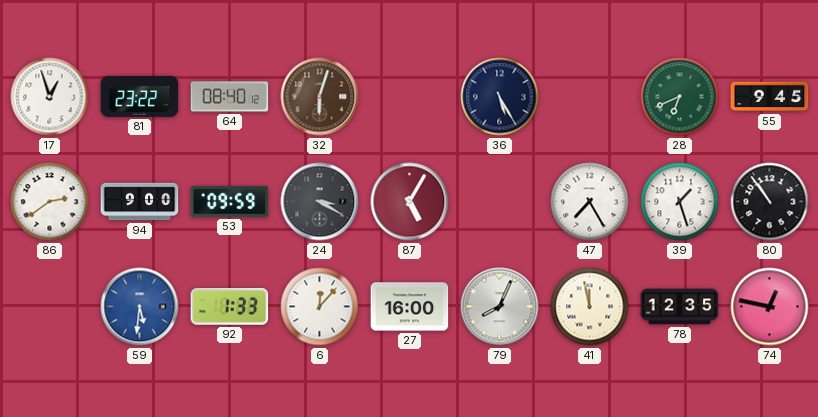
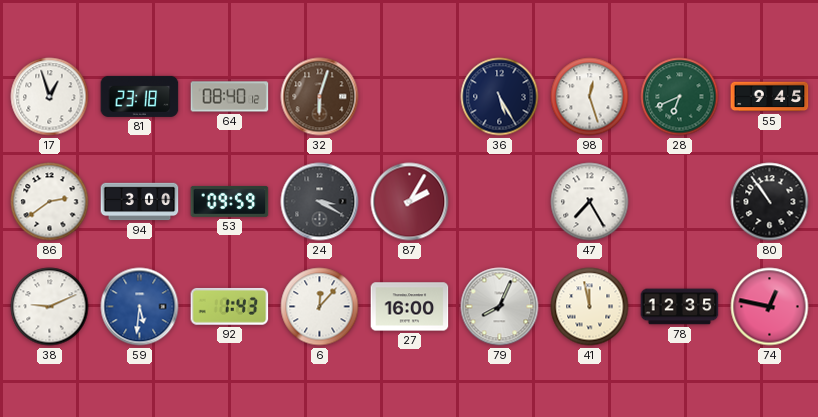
81: 23:22 -> 23:18 (140, 96)
98: none -> 12:27 (590, 97)
94: 9:00 -> 3:00 (140, 202)
87: 5:05 -> 2:05 (410, 202)
39: 1:27 -> none (680, 202)
38: none -> 9:11 (50, 307)
92: 1:33 -> 1:43 (230, 306)
